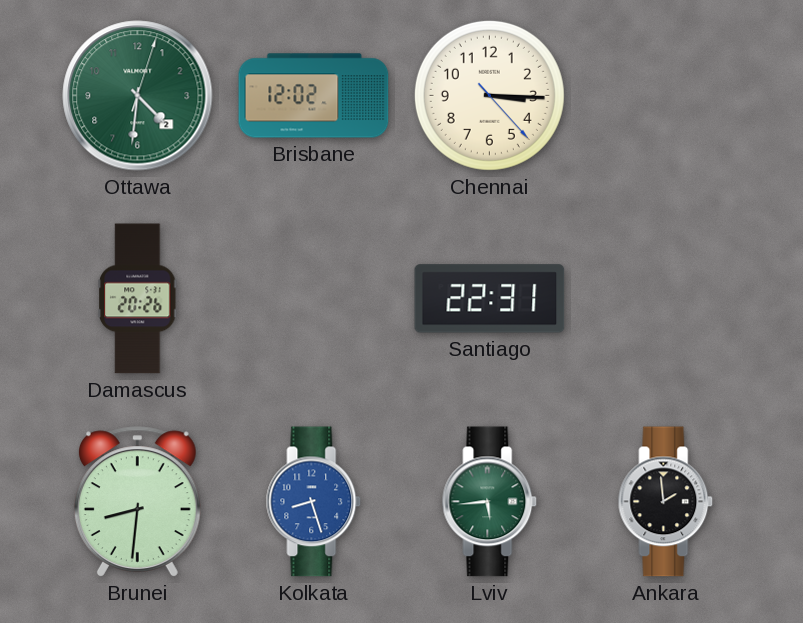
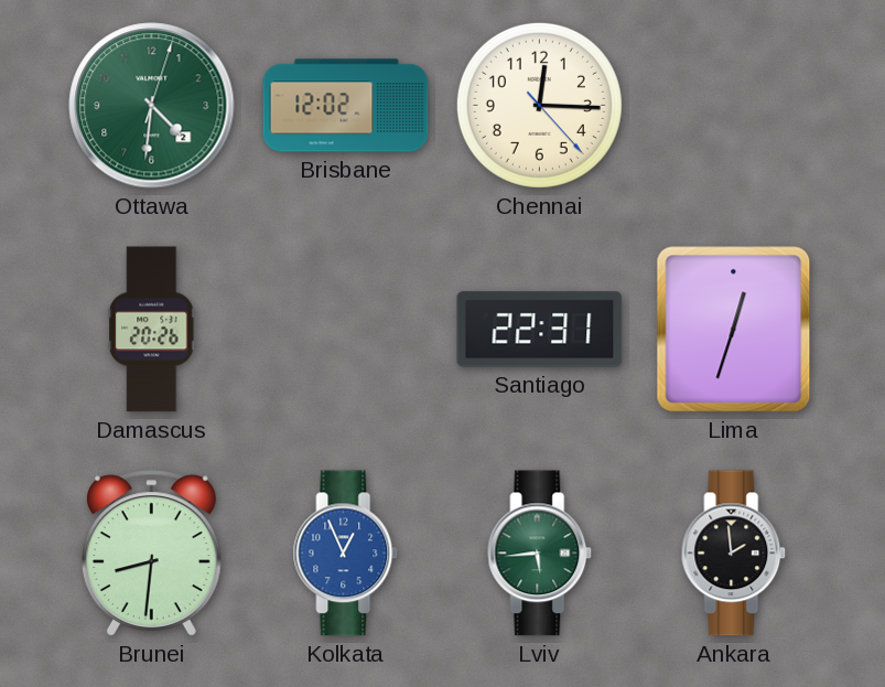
Chennai: 3:15 -> 12:15 (539, 105)
Lima: none -> 12:33 (734, 330)
Kolkata: 8:27 -> 12:56 (346, 554)
